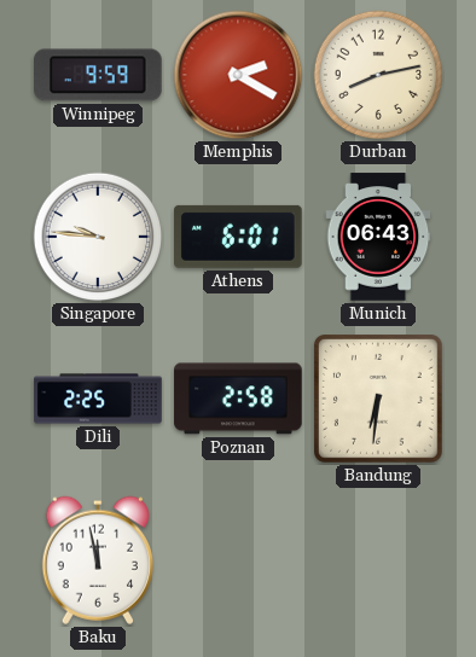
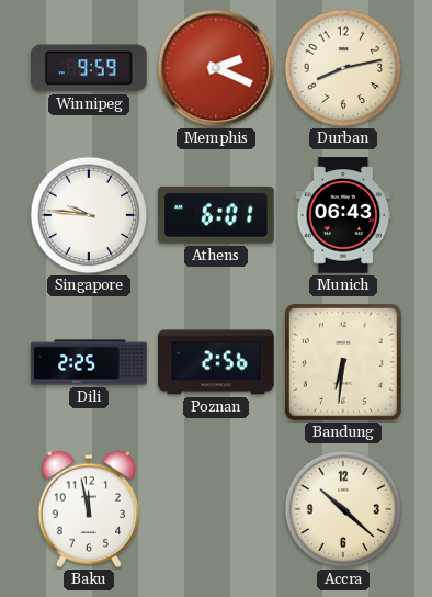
Memphis: 2:20 -> 2:19 (216, 68)
Poznan: 2:58 -> 2:56 (216, 362)
Accra: none -> 10:22 (343, 509)
